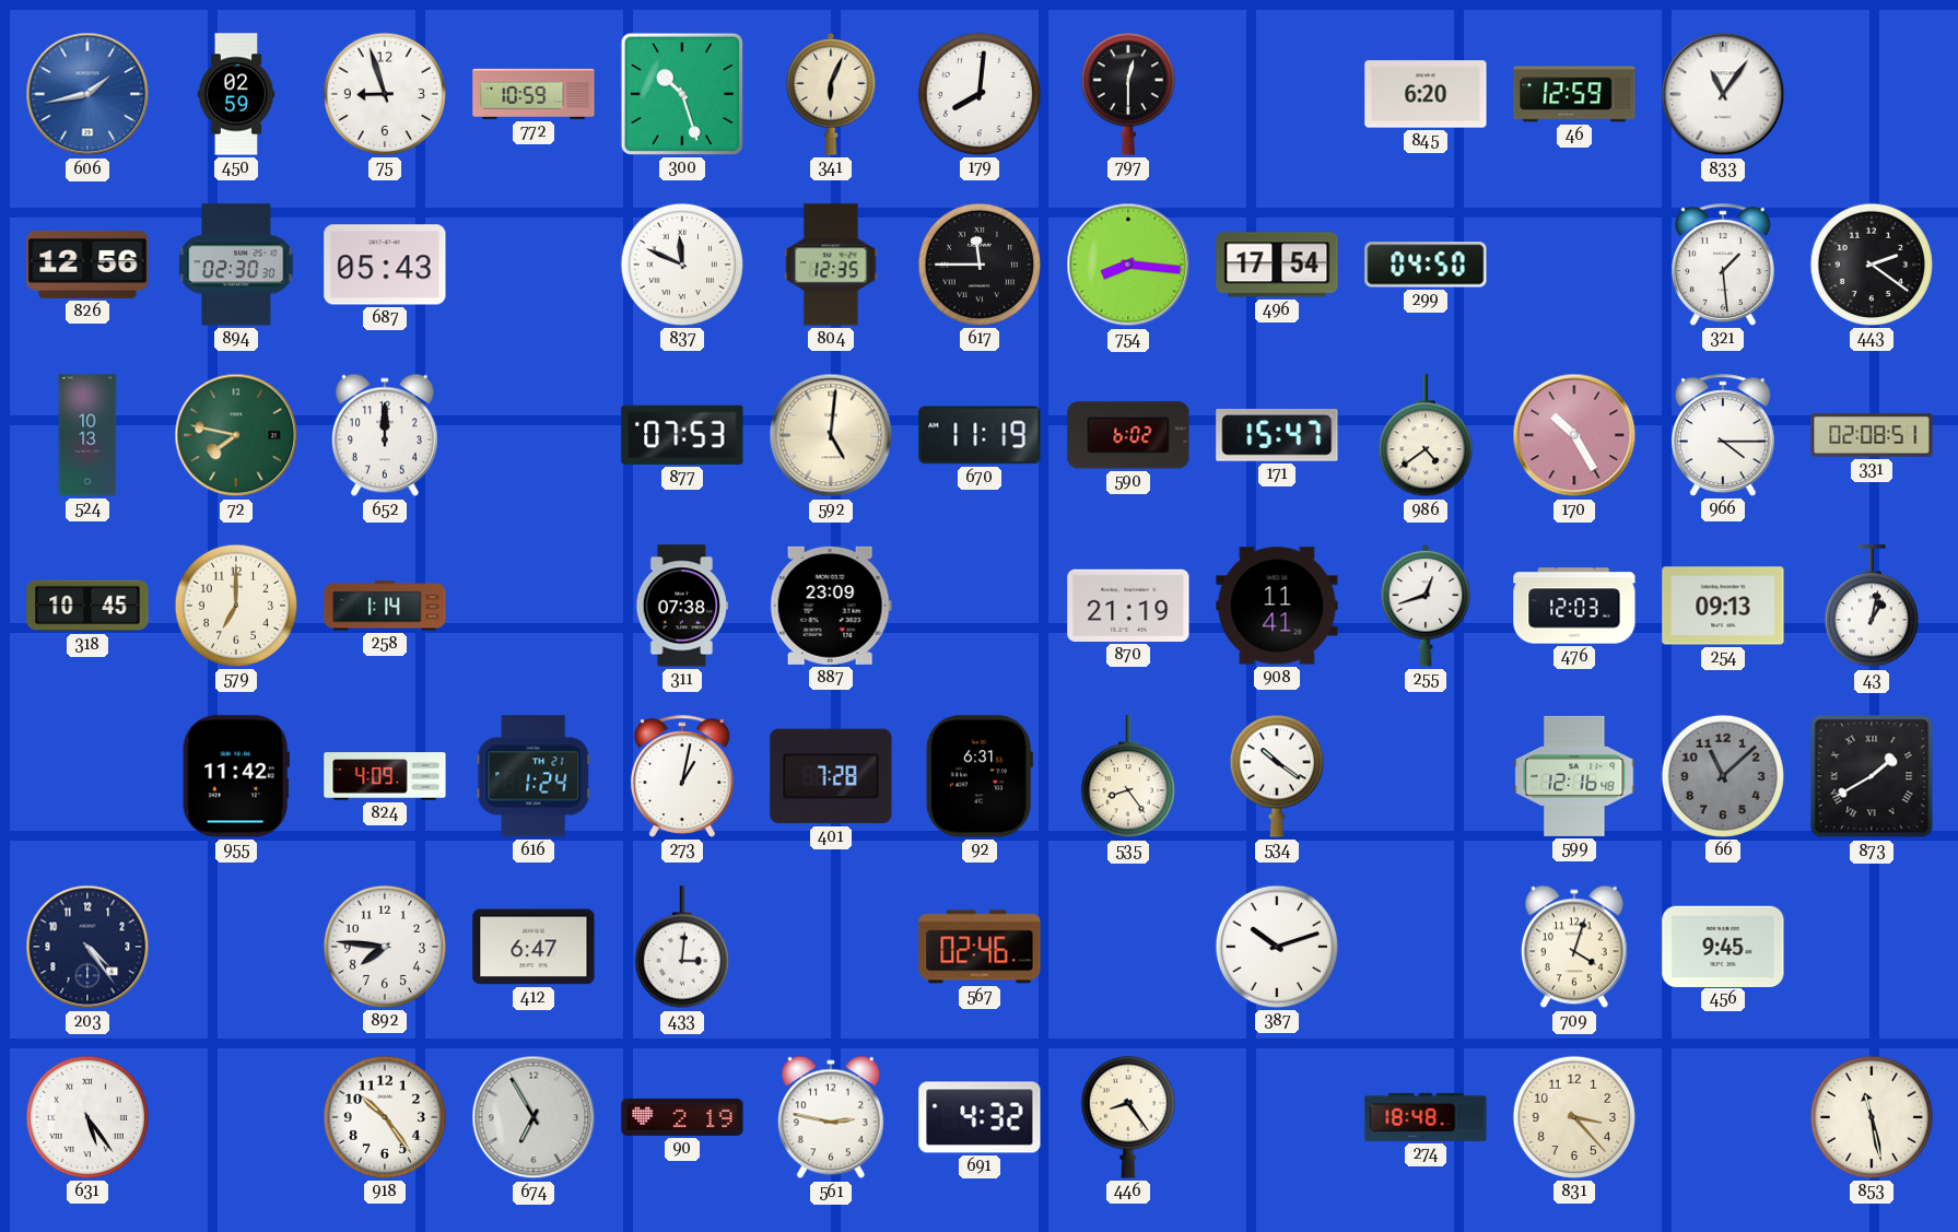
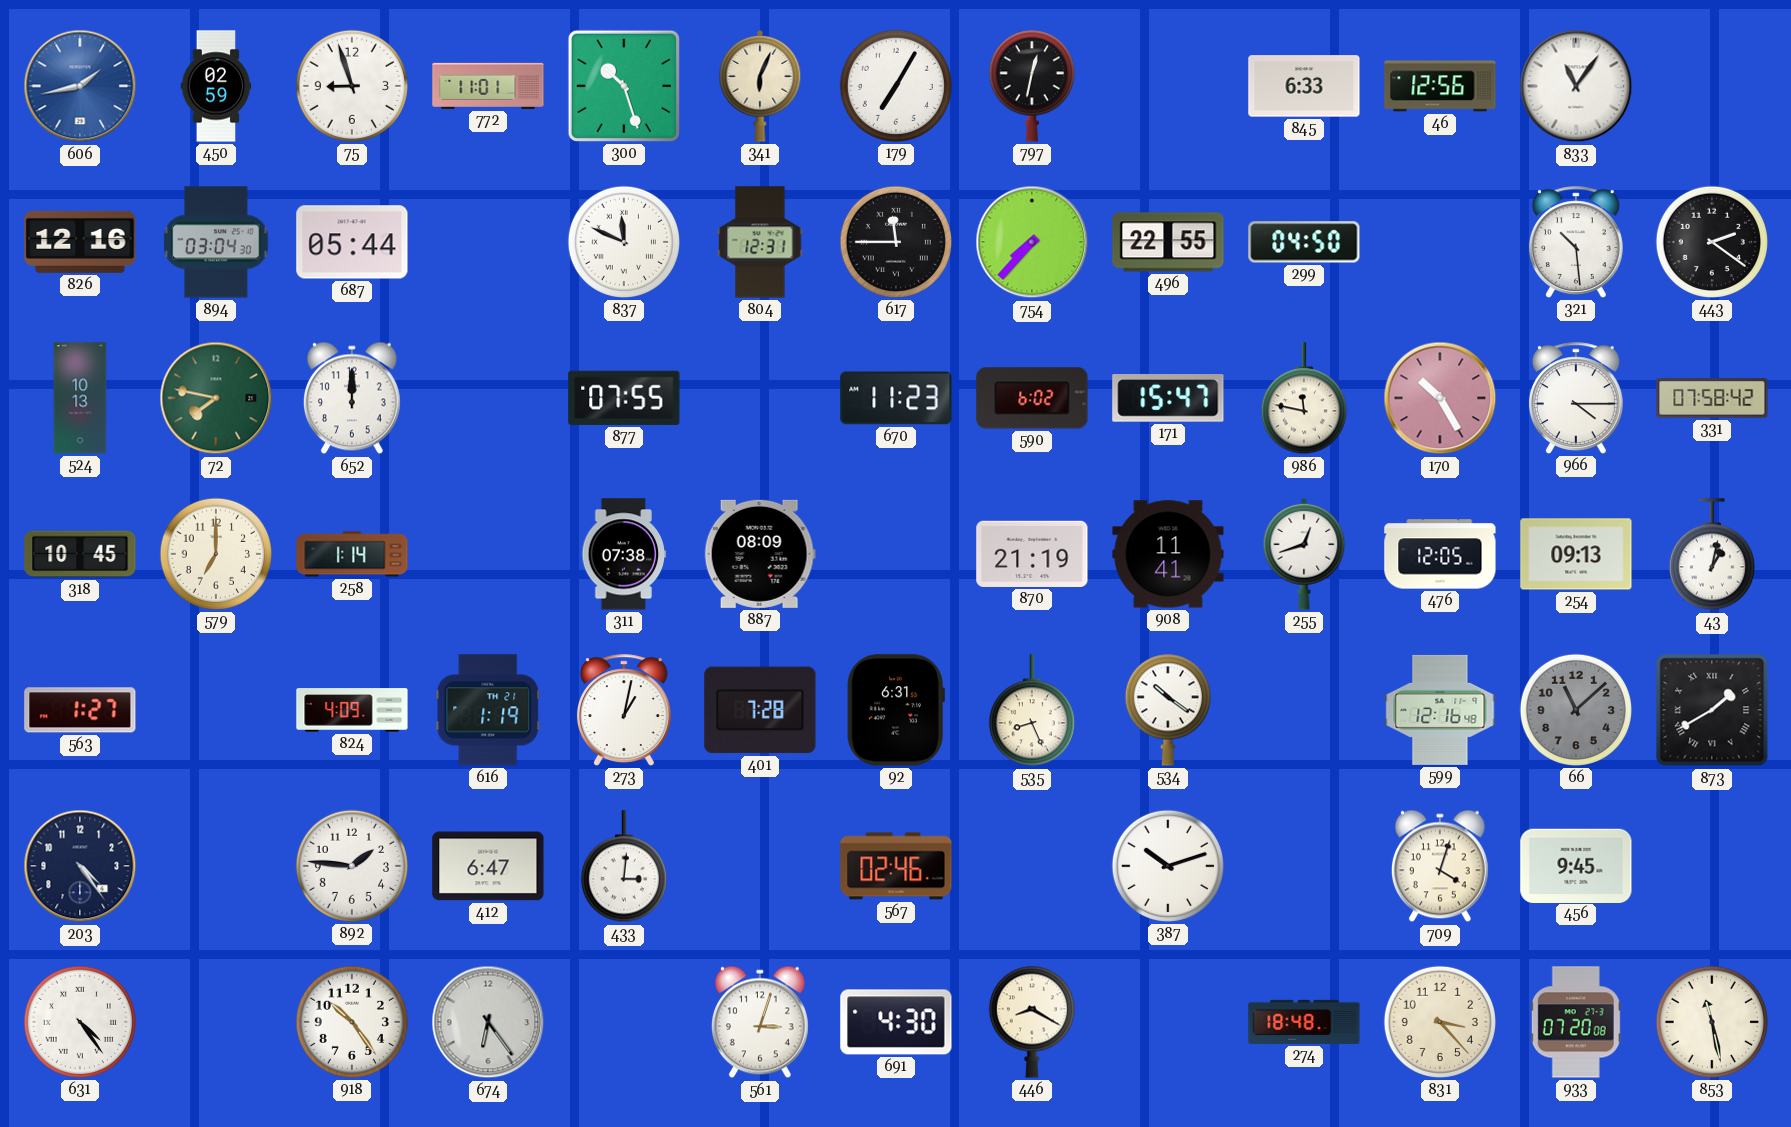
772: 10:59 -> 11:01 (488, 86)
179: 8:01 -> 7:05 (896, 86)
797: 12:30 -> 12:32 (1032, 86)
845: 6:20 -> 6:33 (1304, 86)
46: 12:59 -> 12:56 (1440, 86)
826: 12:56 -> 12:16 (80, 242)
894: 02:30 -> 03:04 (216, 242)
687: 05:43 -> 05:44 (352, 242)
804: 12:35 -> 12:31 (760, 242)
754: 8:16 -> 7:37 (1032, 242)
496: 17:54 -> 22:55 (1168, 242)
321: 1:29 -> 10:29 (1576, 242)
877: 07:53 -> 07:55 (624, 398)
592: 5:01 -> none (831, 435)
670: 11:19 -> 11:23 (896, 398)
986: 4:39 -> 11:47 (1304, 399)
331: 02:08 -> 07:58 (1712, 398)
887: 23:09 -> 08:09 (760, 554)
476: 12:03 -> 12:05 (1440, 554)
563: none -> 1:27 (80, 710)
955: 11:42 -> none (236, 776)
616: 1:24 -> 1:19 (488, 710)
535: 8:24 -> 8:26 (1032, 711)
892: 7:46 -> 1:46 (352, 866)
631: 5:24 -> 4:24 (80, 1022)
674: 6:55 -> 6:24 (488, 1022)
90: 2:19 -> none (682, 1117)
561: 2:47 -> 3:03 (760, 1022)
691: 4:32 -> 4:30 (896, 1022)
446: 8:24 -> 8:20 (1032, 1022)
933: none -> 07:20 (1576, 1022)
